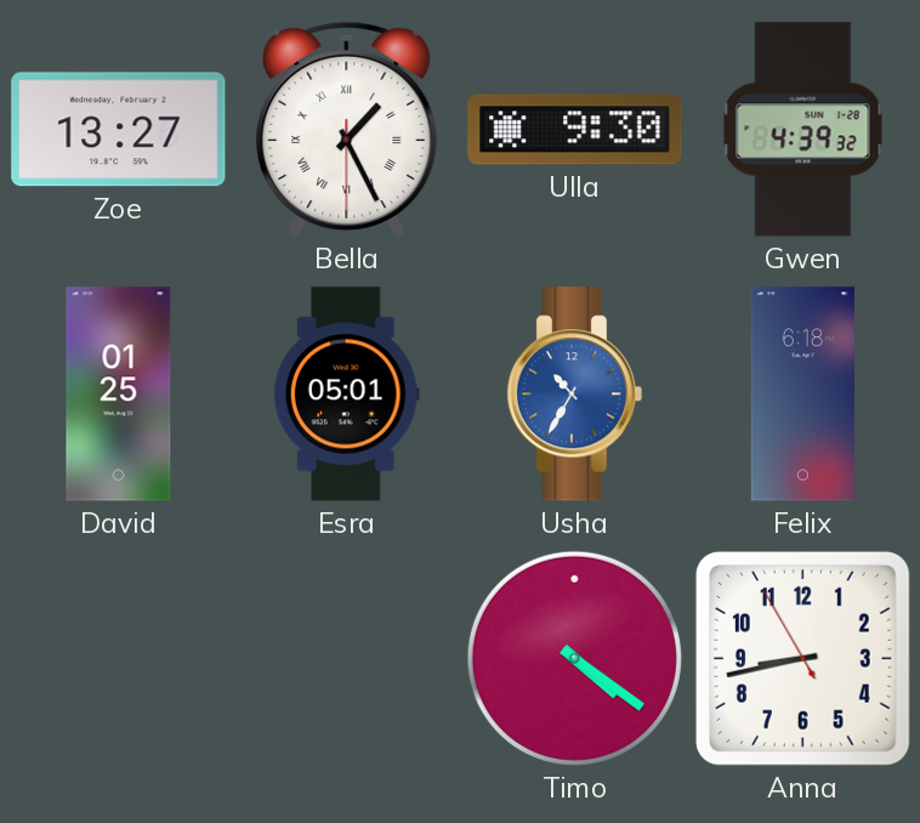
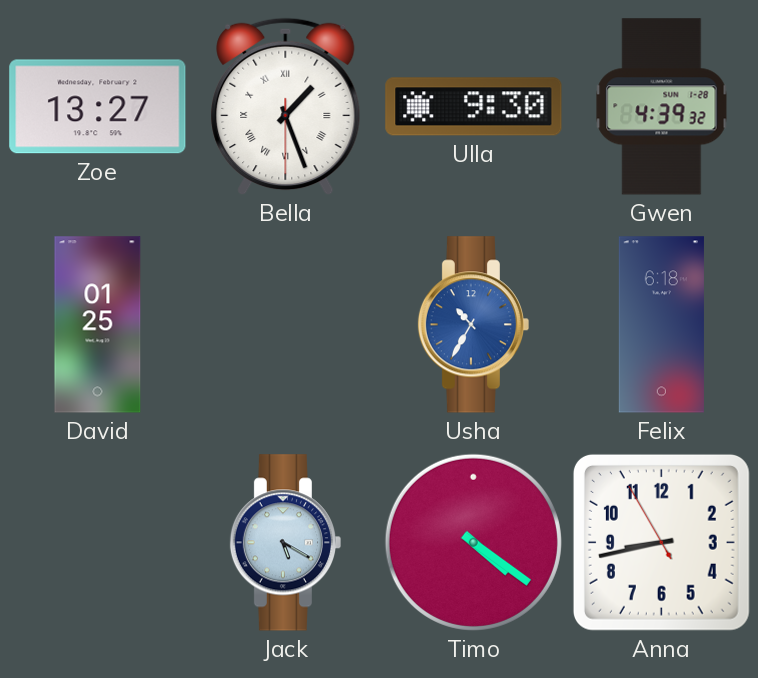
Bella: 1:25 -> 1:26 (286, 107)
Esra: 05:01 -> none (346, 395)
Jack: none -> 5:20 (285, 543)
